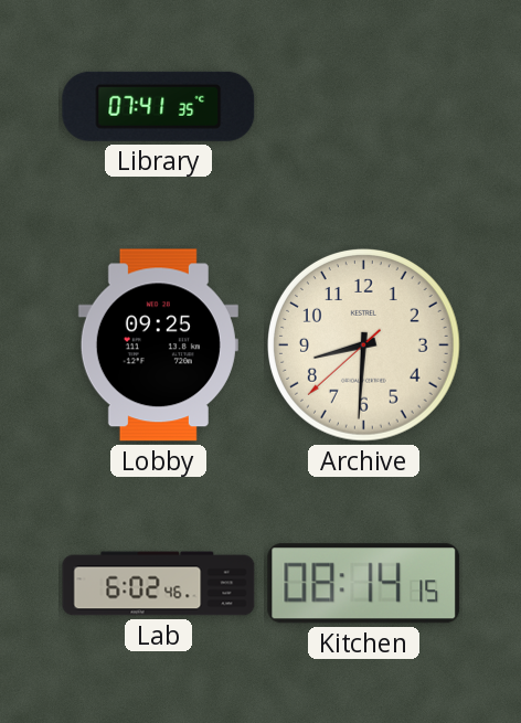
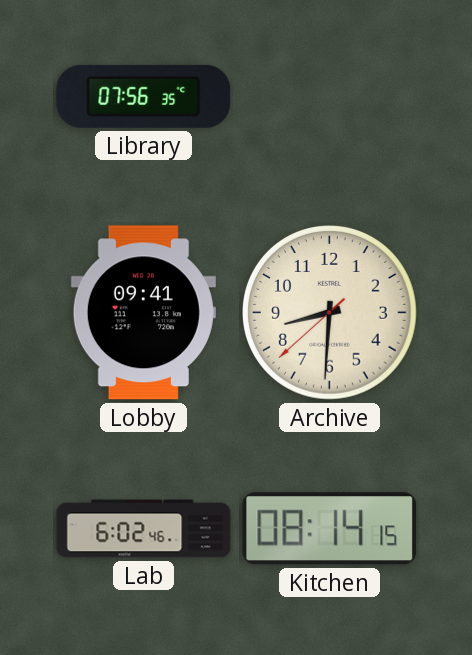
Library: 07:41 -> 07:56 (144, 96)
Lobby: 09:25 -> 09:41 (143, 313)
